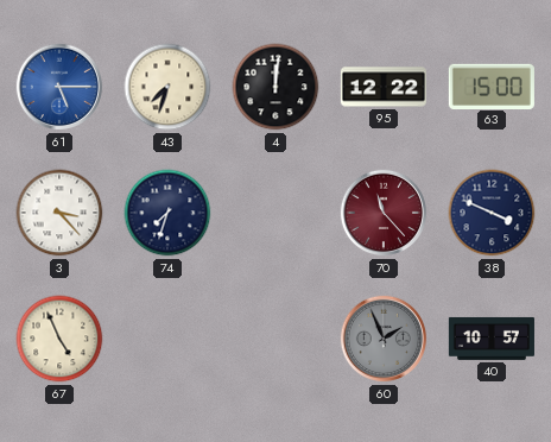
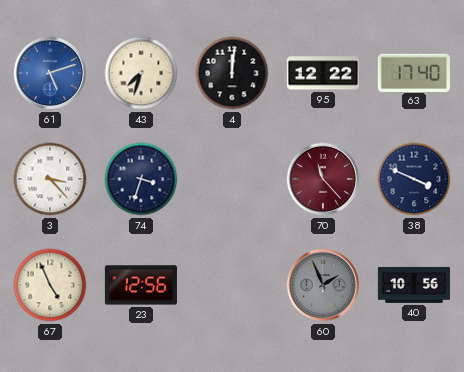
61: 5:15 -> 5:12 (50, 73)
63: 15:00 -> 17:40 (414, 72)
74: 7:33 -> 3:33 (141, 179)
23: none -> 12:56 (141, 285)
40: 10:57 -> 10:56 (414, 285)
